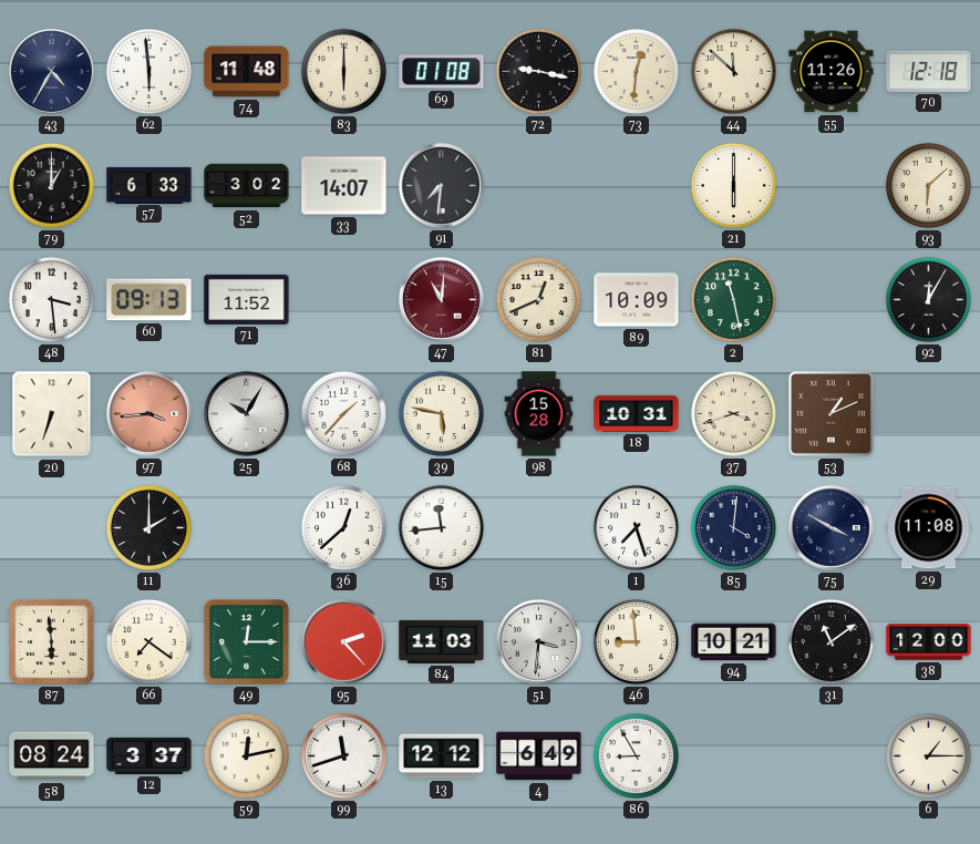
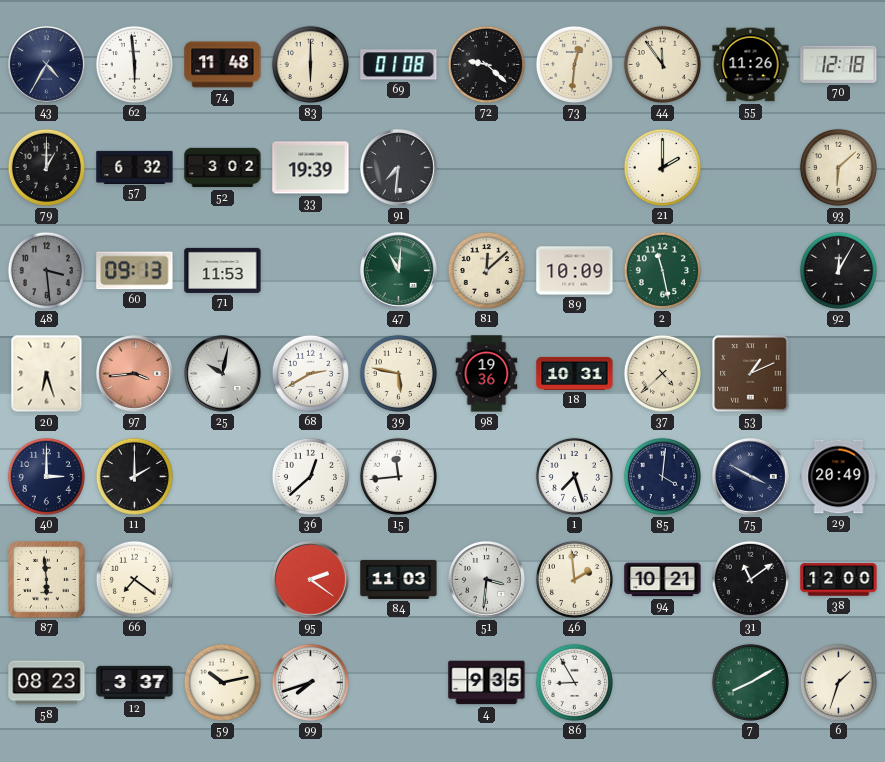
72: 9:17 -> 9:22 (486, 64)
44: 11:52 -> 11:54 (662, 64)
57: 6:33 -> 6:32 (135, 167)
33: 14:07 -> 19:39 (311, 168)
21: 6:00 -> 2:00 (662, 167)
48 dial: white -> grey (46, 270)
71: 11:52 -> 11:53 (223, 270)
47 dial: burgundy -> green (399, 271)
81: 12:41 -> 12:08 (486, 270)
20: 6:33 -> 6:27 (47, 374)
25: 10:05 -> 10:02 (223, 374)
68: 1:37 -> 2:40 (310, 373)
98: 15:28 -> 19:36 (487, 374)
37: 3:42 -> 4:38 (662, 373)
40: none -> 3:00 (46, 476)
29: 11:08 -> 20:49 (839, 477)
49: 12:15 -> none (247, 642)
95: 2:23 -> 2:21 (311, 580)
46: 8:59 -> 1:59 (574, 579)
58: 08:24 -> 08:23 (47, 683)
59: 12:13 -> 10:13 (222, 682)
99: 11:42 -> 7:42 (310, 682)
13: 12:12 -> none (442, 756)
4: 6:49 -> 9:35 (487, 683)
7: none -> 8:10 (750, 682)
6: 1:15 -> 1:33 (838, 682)
